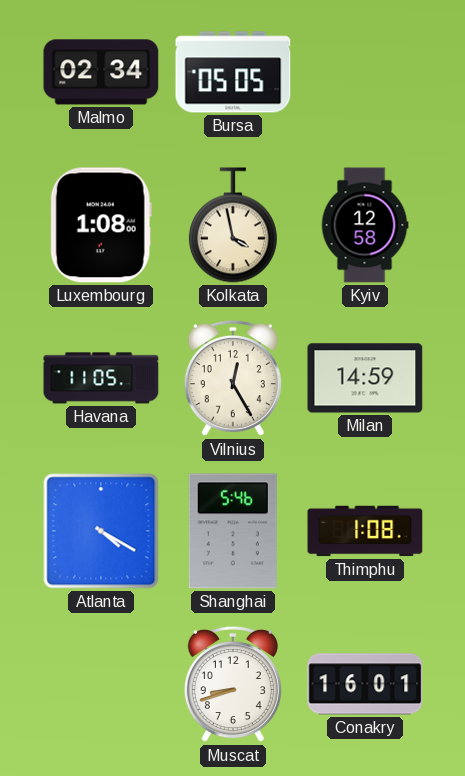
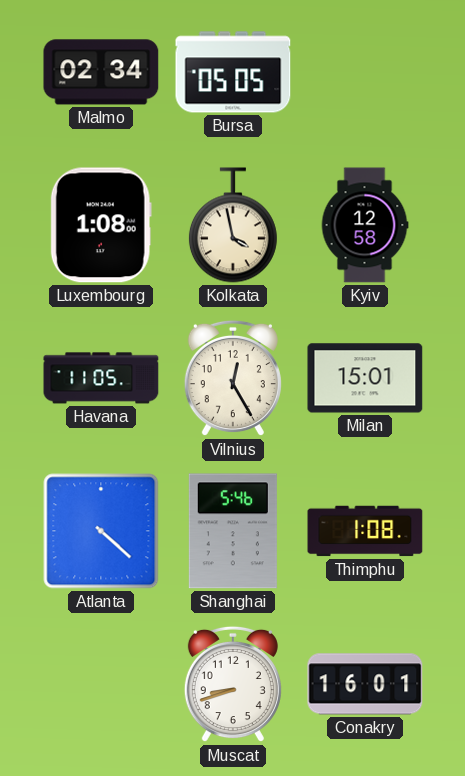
Milan: 14:59 -> 15:01 (365, 378)
Atlanta: 4:20 -> 4:22 (101, 531)
